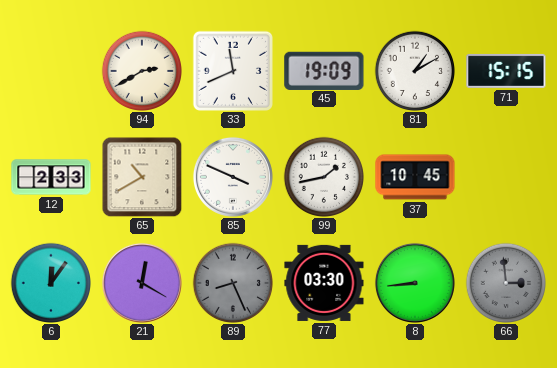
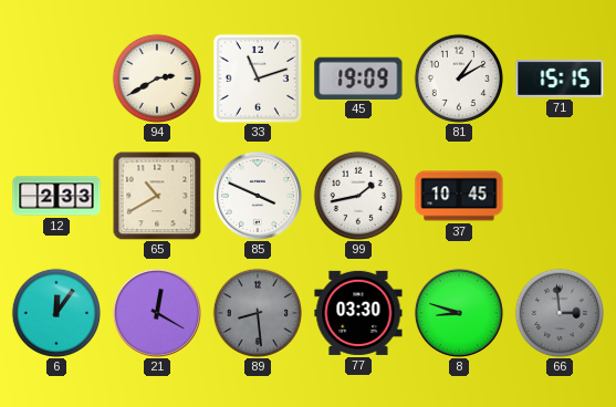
33: 11:41 -> 11:12 (257, 77)
89: 8:26 -> 8:29 (257, 312)
8: 8:44 -> 8:48 (459, 313)
